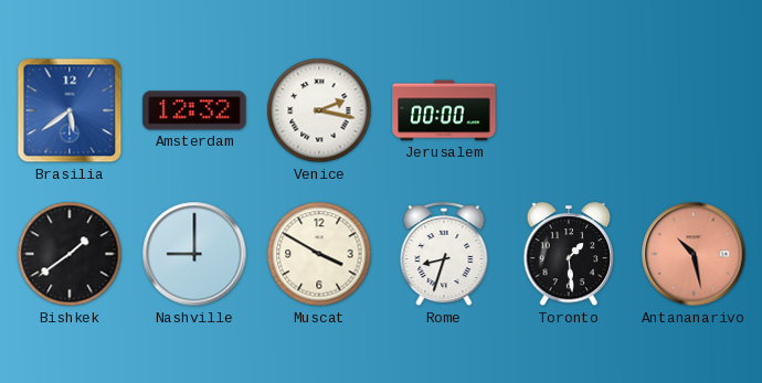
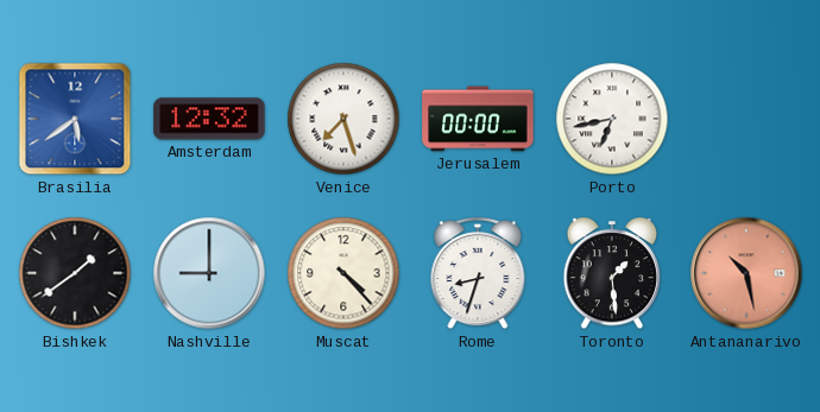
Venice: 2:17 -> 7:27 (343, 119)
Porto: none -> 6:43 (612, 119)
Muscat: 3:50 -> 4:23 (343, 273)
